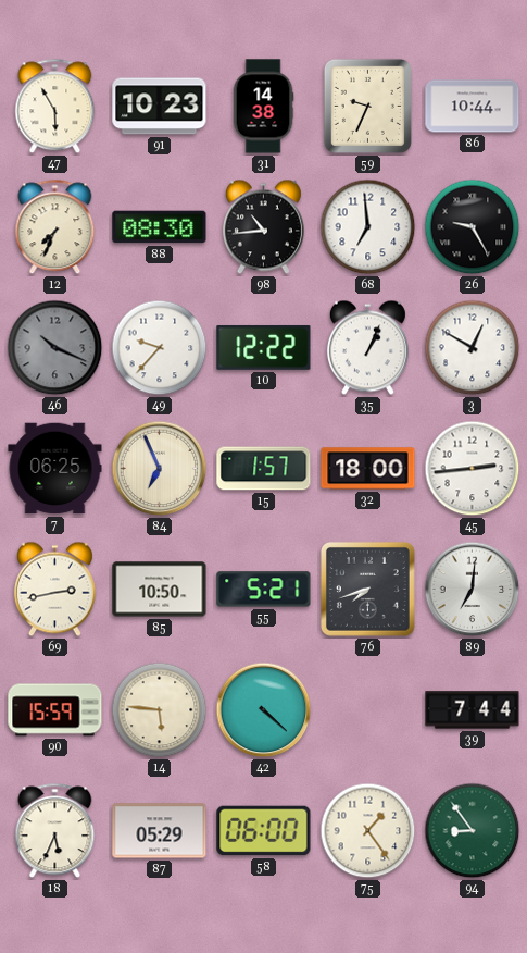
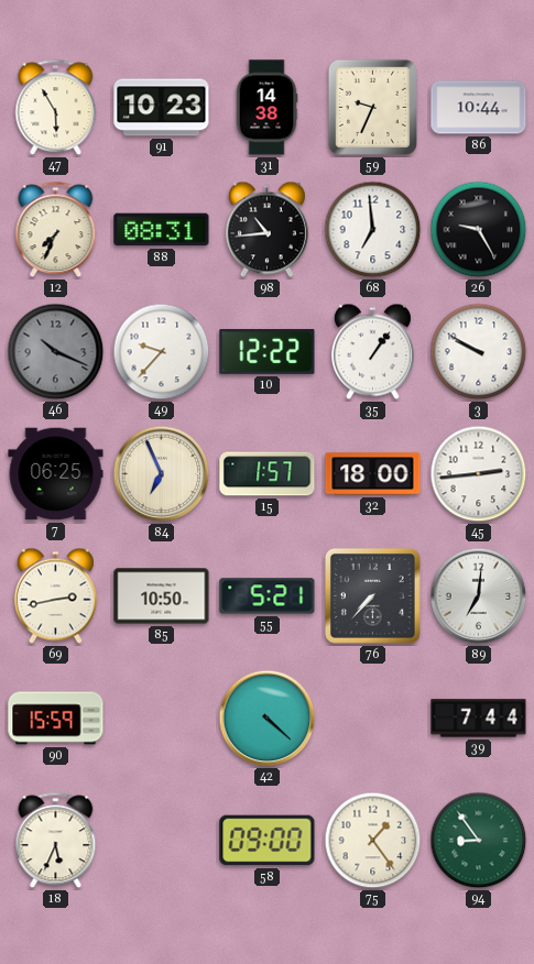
88: 08:30 -> 08:31 (162, 230)
35: 1:04 -> 1:06 (372, 352)
3: 12:50 -> 9:50 (479, 352)
76: 7:42 -> 7:37 (372, 595)
14: 5:46 -> none (160, 710)
87: 05:29 -> none (160, 831)
58: 06:00 -> 09:00 (268, 841)
